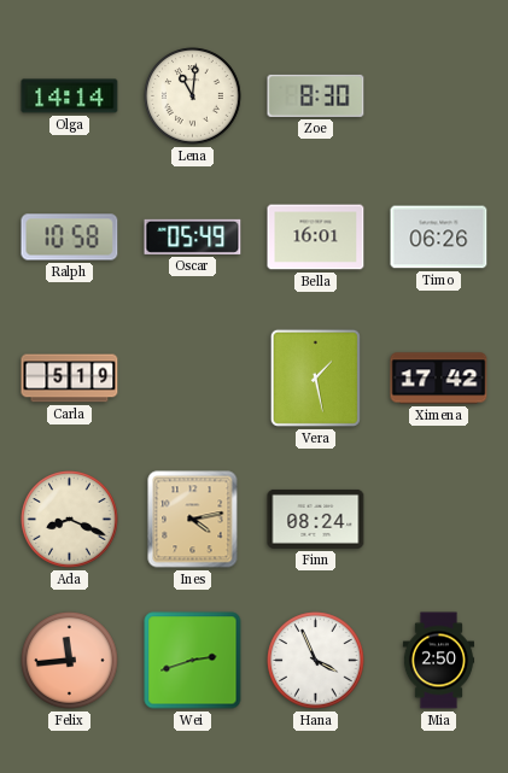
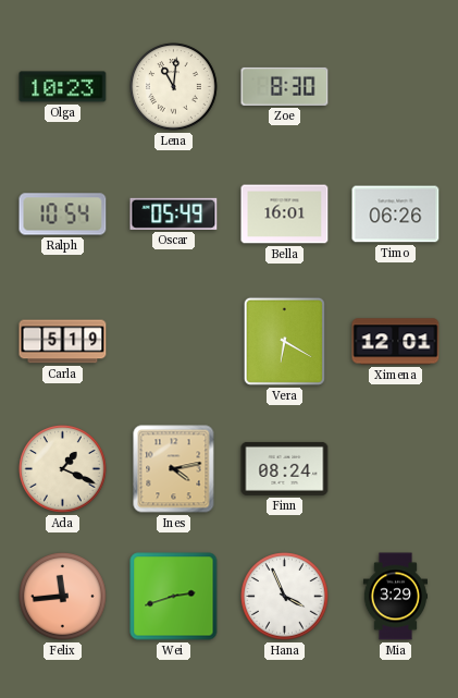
Olga: 14:14 -> 10:23 (63, 87)
Ralph: 10:58 -> 10:54 (63, 215)
Vera: 1:28 -> 6:20 (284, 341)
Ximena: 17:42 -> 12:01 (396, 342)
Ada: 8:19 -> 1:19 (63, 469)
Mia: 2:50 -> 3:29 (395, 597)
